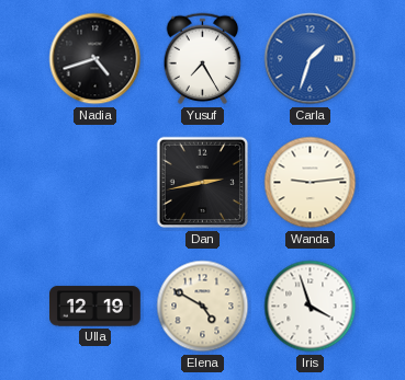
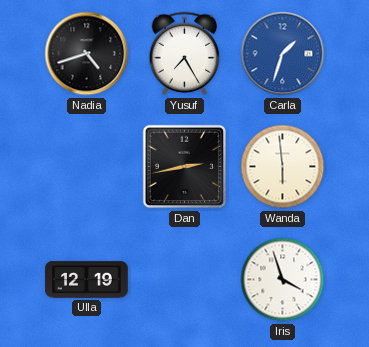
Wanda: 9:14 -> 5:59 (283, 167)
Elena: 4:50 -> none (203, 307)
